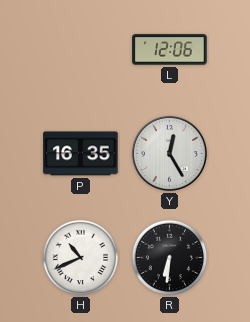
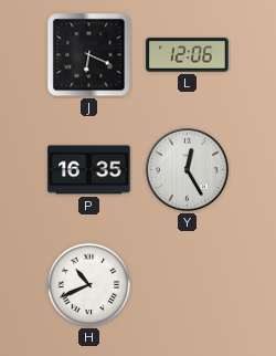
J: none -> 6:19 (89, 55)
R: 6:31 -> none (170, 258)
